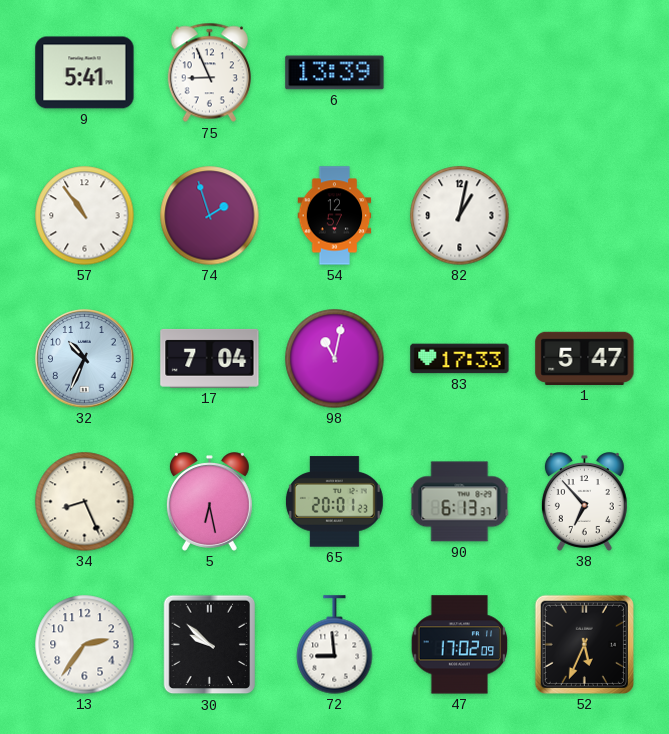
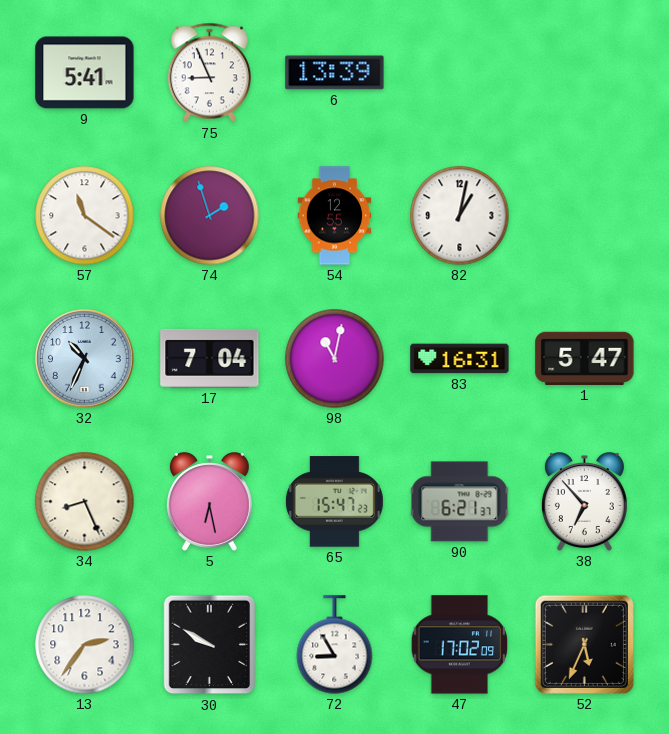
57: 10:54 -> 11:21 (85, 216)
54: 12:57 -> 12:55 (335, 216)
83: 17:33 -> 16:31 (460, 359)
65: 20:01 -> 15:47 (334, 502)
90: 6:13 -> 6:21 (460, 502)
30: 9:52 -> 9:50 (210, 645)
72: 8:59 -> 8:55 (335, 645)
